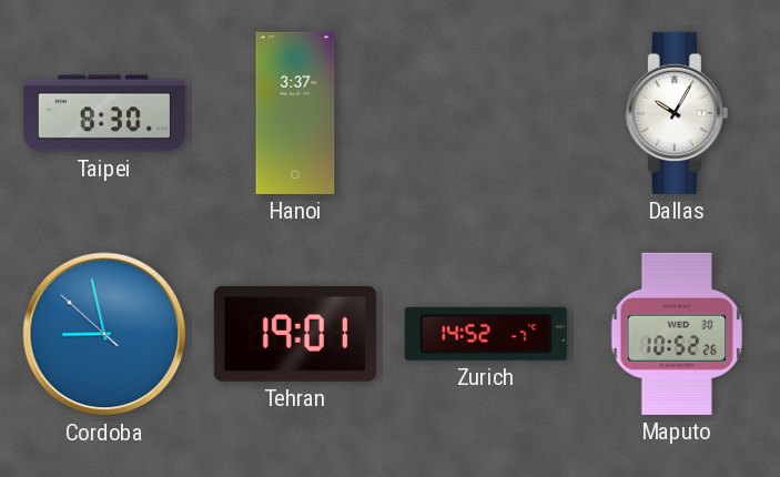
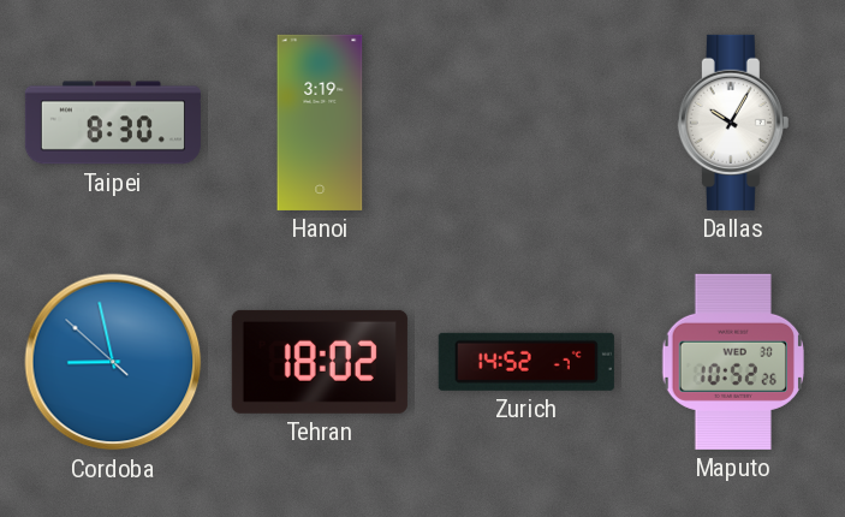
Hanoi: 3:37 -> 3:19 (320, 123)
Tehran: 19:01 -> 18:02 (320, 362)
